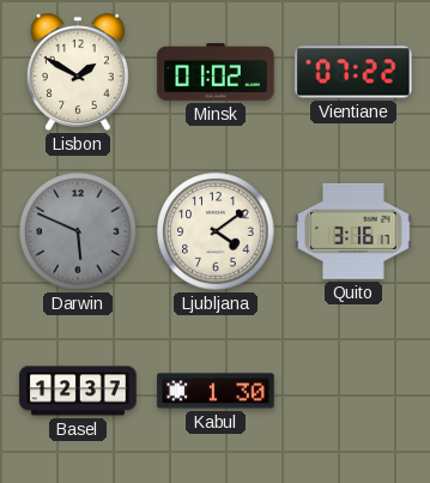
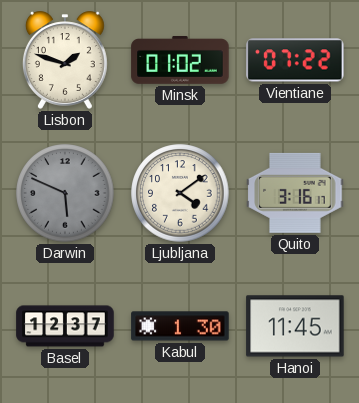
Lisbon: 1:50 -> 1:48 (65, 60)
Hanoi: none -> 11:45 (295, 326)
